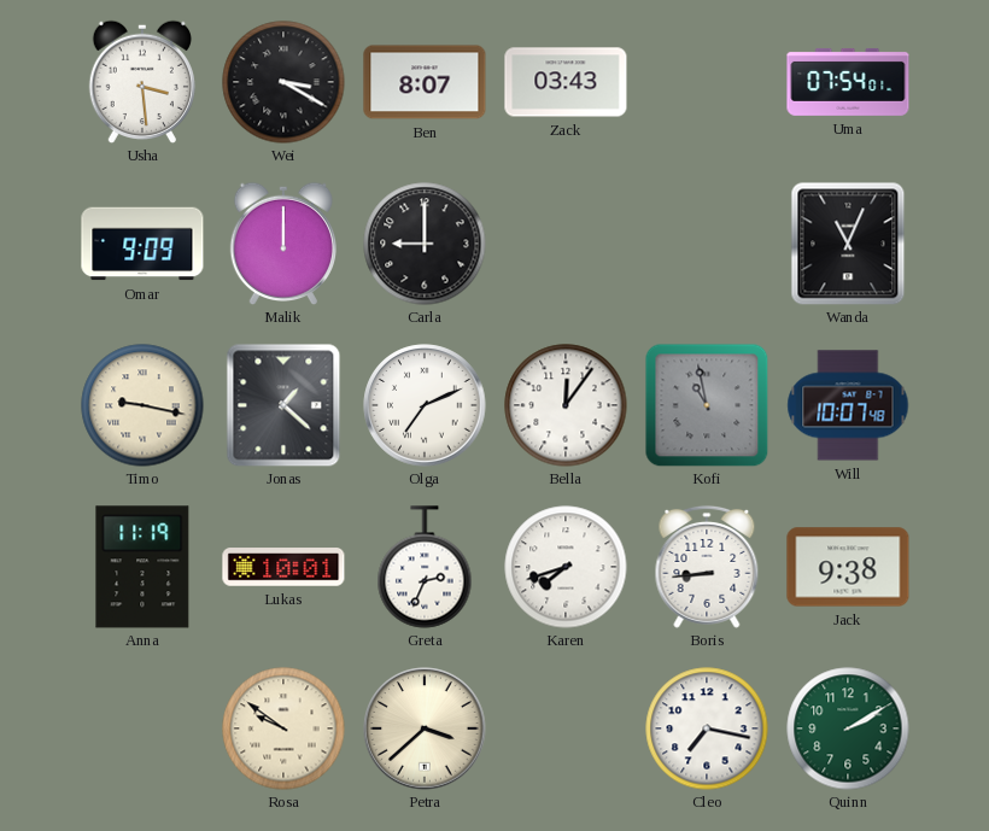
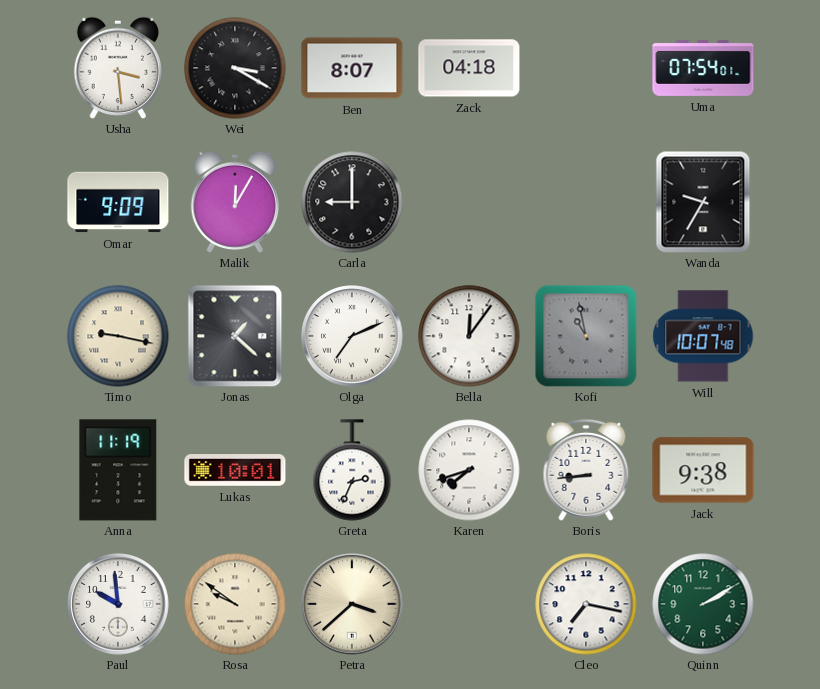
Zack: 03:43 -> 04:18 (469, 68)
Malik: 12:00 -> 12:05 (234, 202)
Wanda: 11:04 -> 9:35 (703, 202)
Paul: none -> 9:59 (118, 604)
